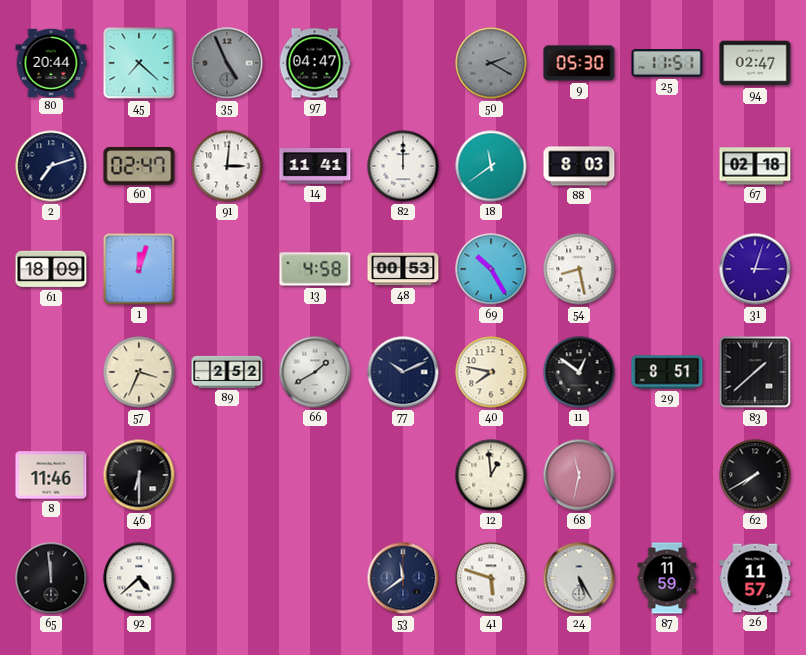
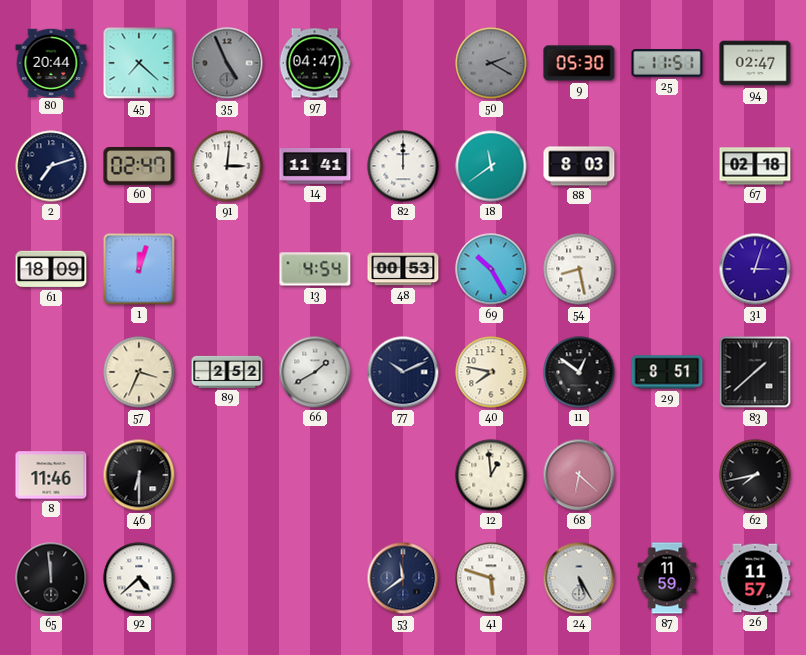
13: 4:58 -> 4:54 (315, 269)
68: 11:32 -> 6:22 (579, 475)
62: 7:40 -> 7:43 (755, 475)
